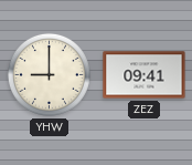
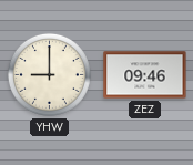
ZEZ: 09:41 -> 09:46 (145, 75)
